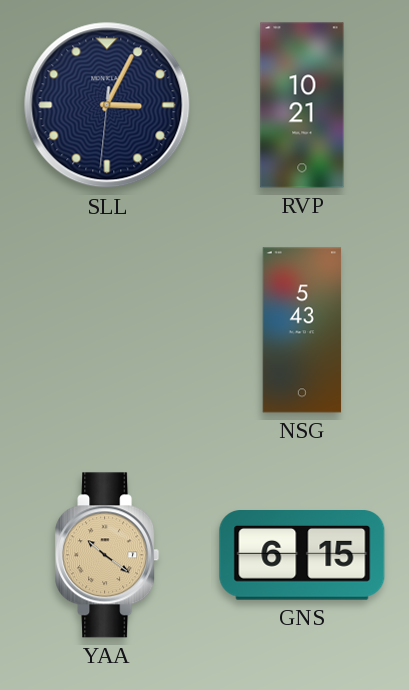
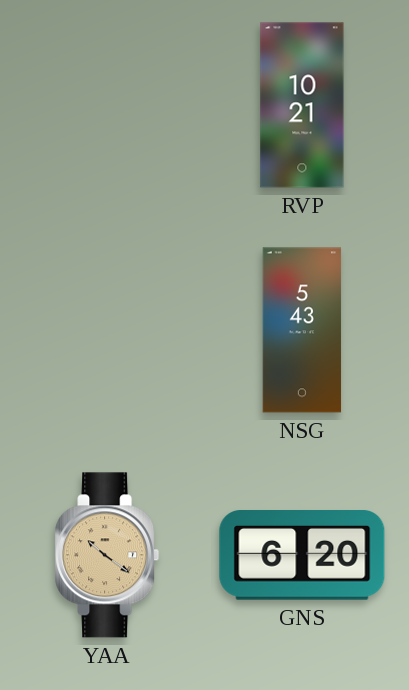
SLL: 3:04 -> none (107, 105)
GNS: 6:15 -> 6:20 (302, 555)
